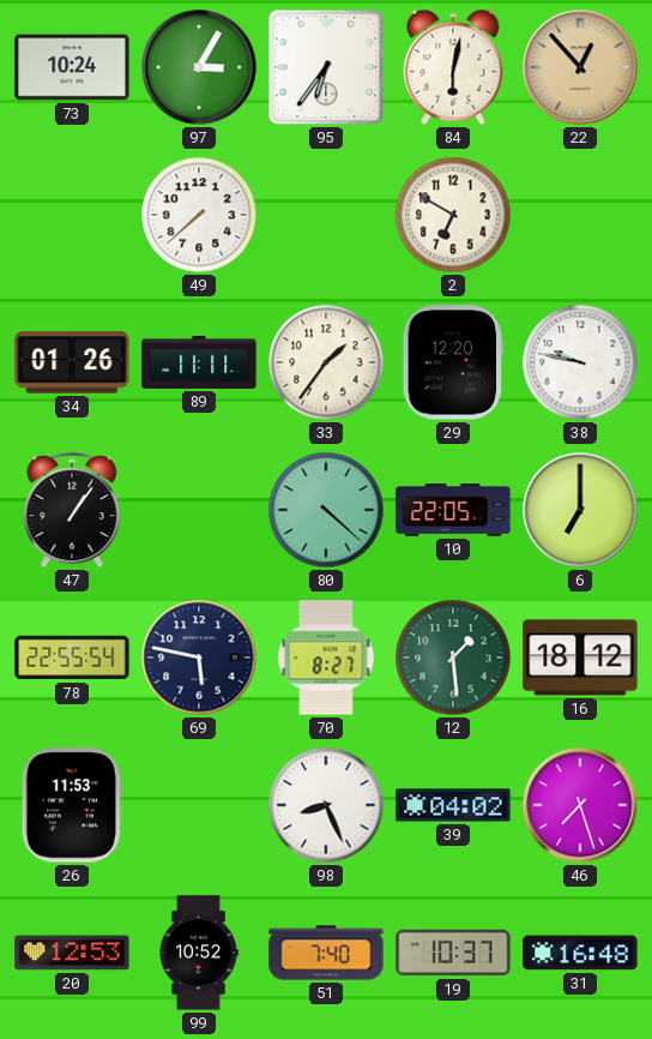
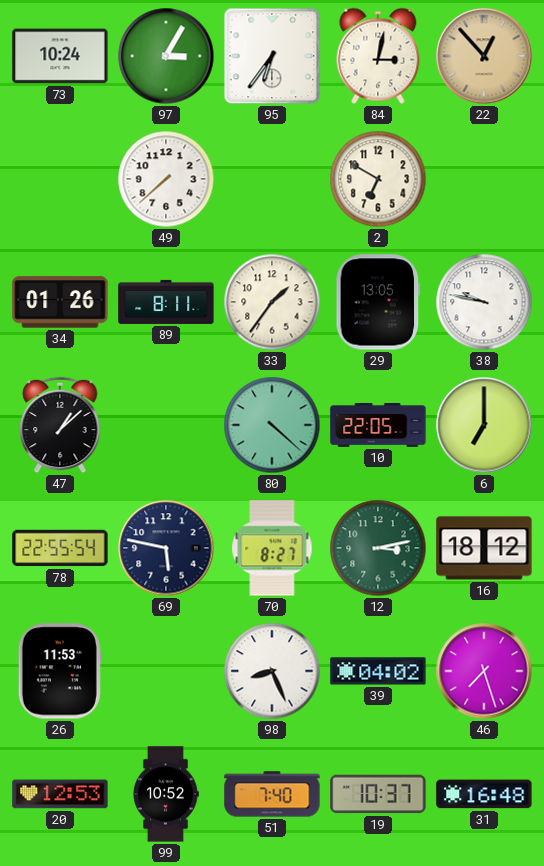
84: 6:02 -> 3:02 (378, 56)
89: 11:11 -> 8:11 (166, 302)
29: 12:20 -> 13:05 (378, 302)
47: 1:06 -> 1:08 (60, 425)
12: 1:29 -> 3:13 (378, 548)
